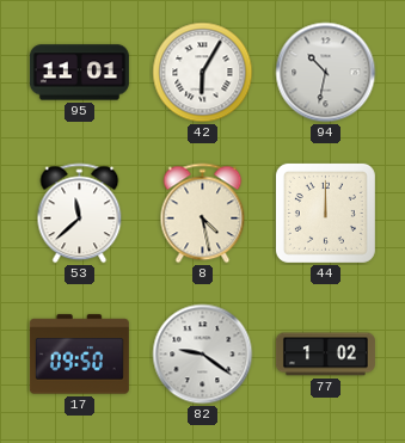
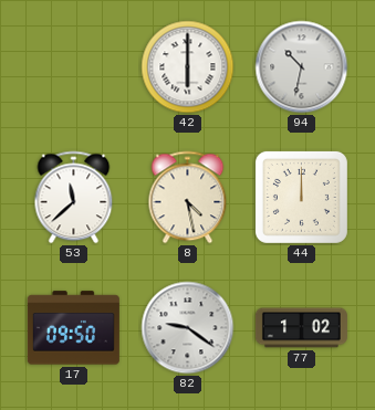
95: 11:01 -> none (79, 73)
42: 6:05 -> 6:00 (188, 67)
